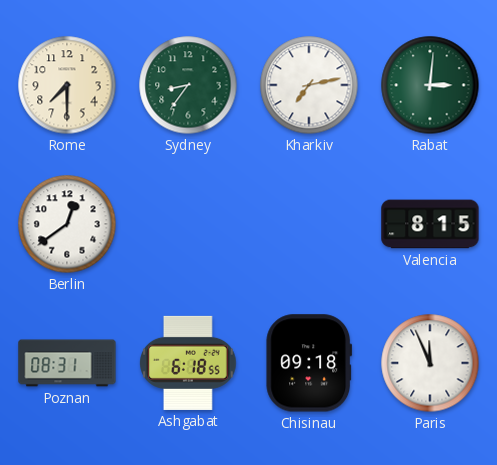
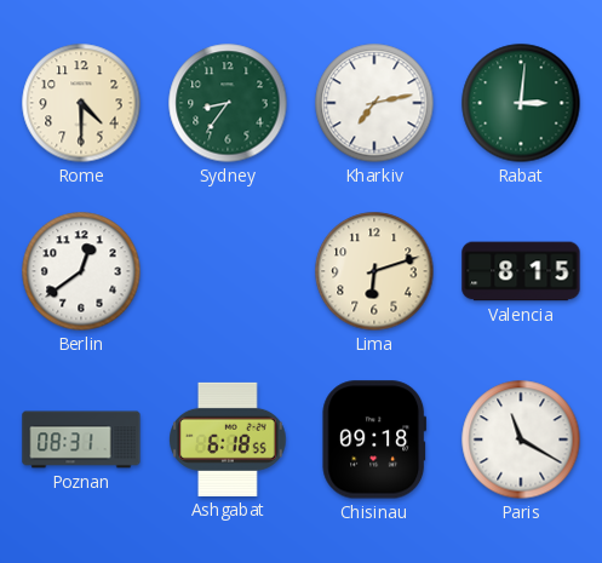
Rome: 7:30 -> 4:30 (81, 103)
Lima: none -> 6:12 (374, 271)
Paris: 11:56 -> 11:20 (521, 440)
